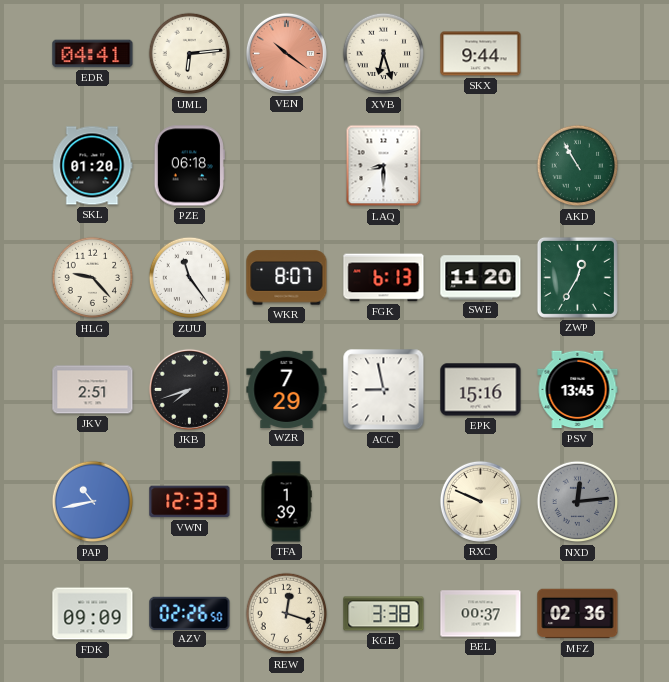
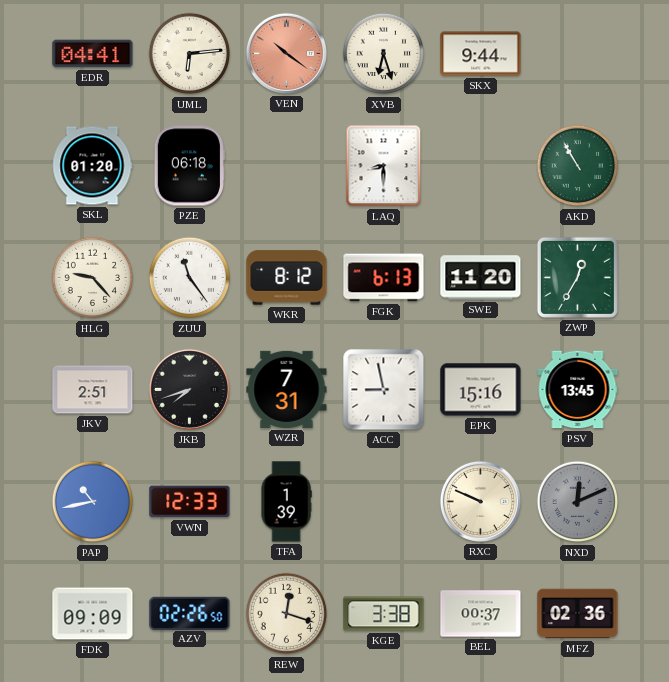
WKR: 8:07 -> 8:12 (287, 278)
WZR: 7:29 -> 7:31 (287, 389)
NXD: 12:14 -> 12:11 (578, 502)
